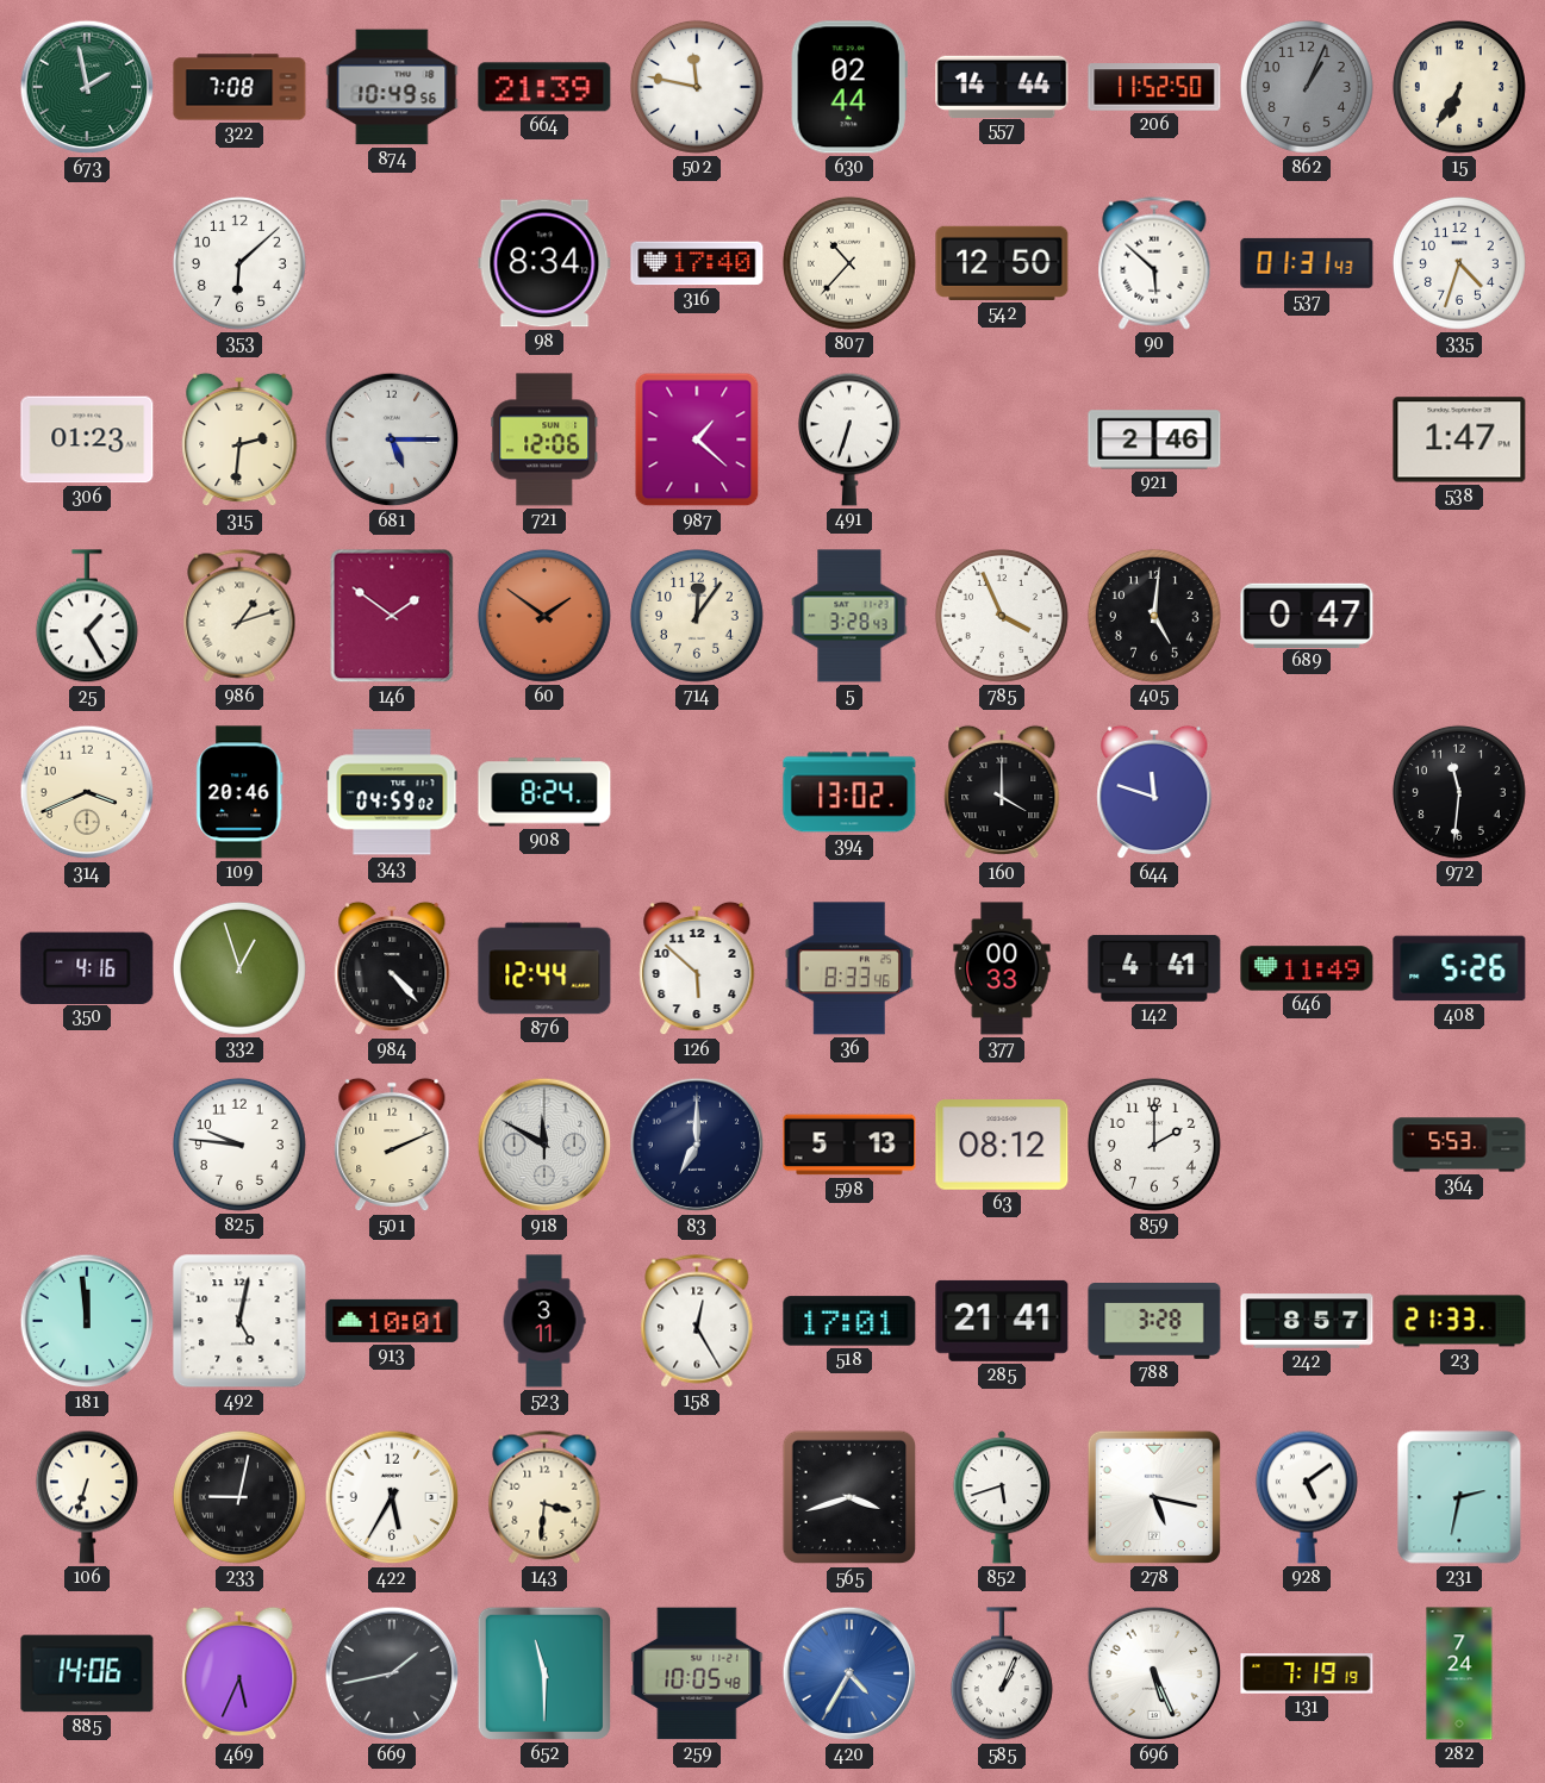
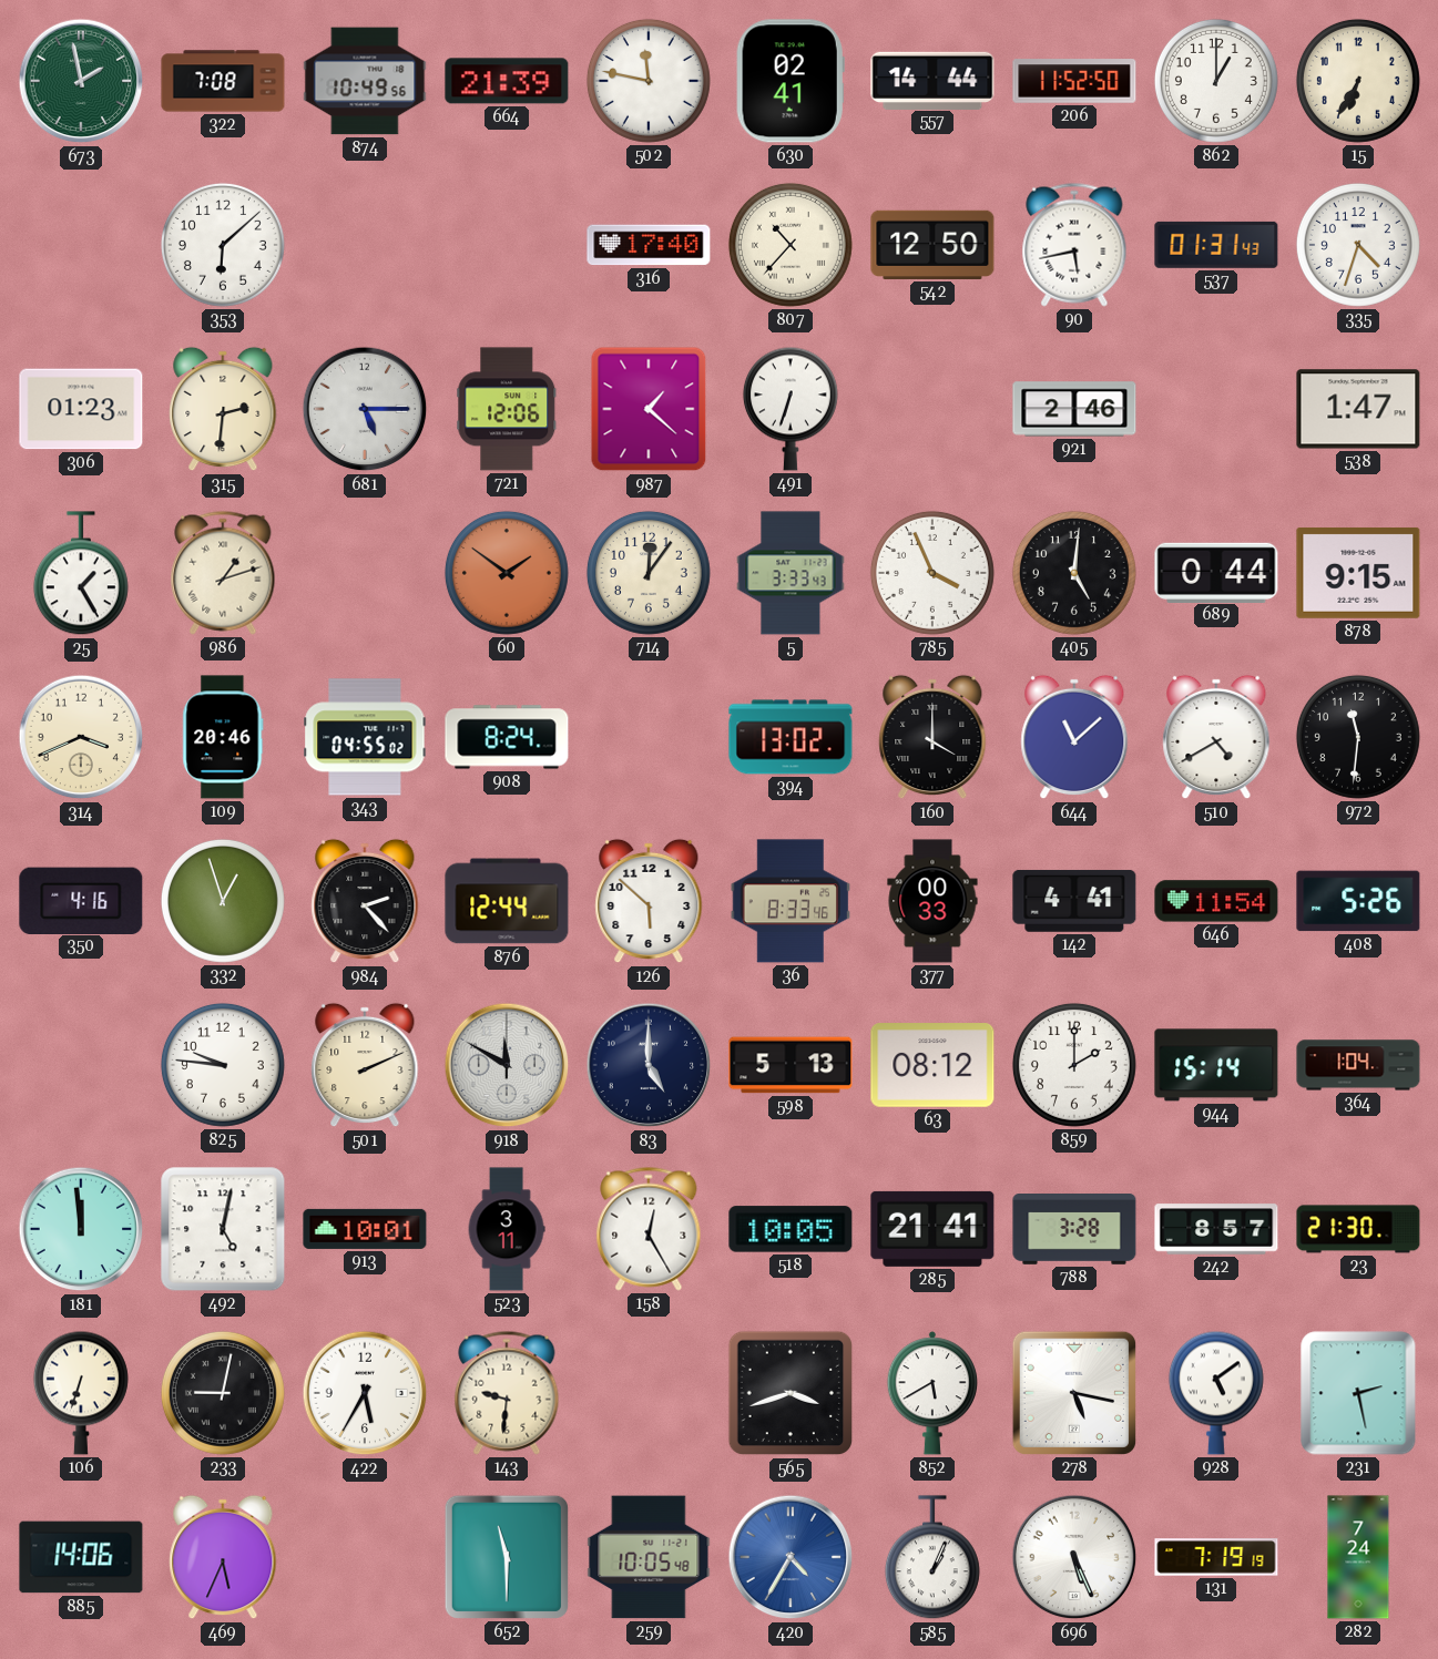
630: 02:44 -> 02:41 (791, 81)
862: 1:04 -> 1:00 (1216, 81)
862 dial: grey -> white (1216, 81)
98: 8:34 -> none (544, 263)
90: 5:52 -> 5:43 (1074, 245)
146: 1:51 -> none (392, 616)
5: 3:28 -> 3:33 (791, 573)
689: 0:47 -> 0:44 (1216, 572)
878: none -> 9:15 (1358, 573)
343: 04:59 -> 04:55 (365, 737)
644: 11:48 -> 11:08 (1074, 737)
510: none -> 4:40 (1216, 737)
984: 4:23 -> 2:23 (365, 901)
646: 11:49 -> 11:54 (1216, 901)
83: 7:00 -> 5:00 (649, 1065)
944: none -> 15:14 (1216, 1065)
364: 5:53 -> 1:04 (1358, 1065)
518: 17:01 -> 10:05 (791, 1229)
23: 21:33 -> 21:30 (1358, 1229)
143: 3:31 -> 9:31 (507, 1393)
852: 5:42 -> 5:40 (931, 1393)
231: 2:32 -> 2:28 (1358, 1393)
669: 1:43 -> none (392, 1673)
